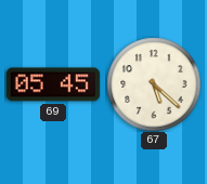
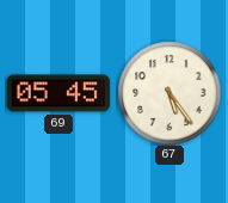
67: 5:22 -> 5:24 (170, 93)
